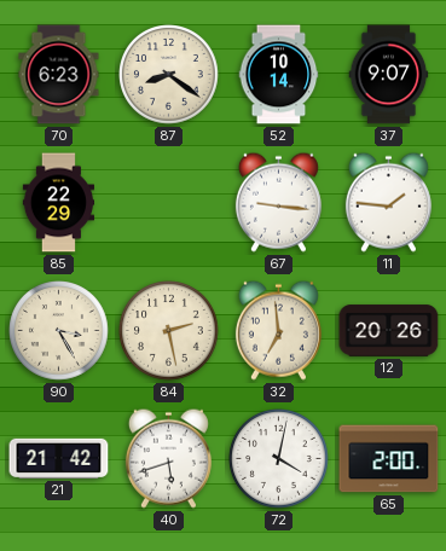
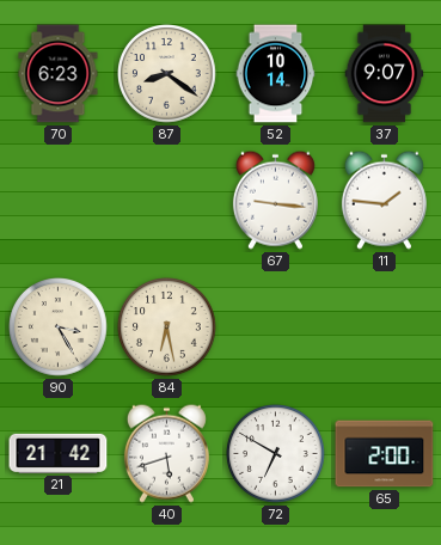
85: 22:29 -> none (58, 203)
84: 2:28 -> 6:28 (167, 327)
32: 6:59 -> none (278, 330)
12: 20:26 -> none (389, 331)
72: 4:02 -> 6:50 (276, 454)
